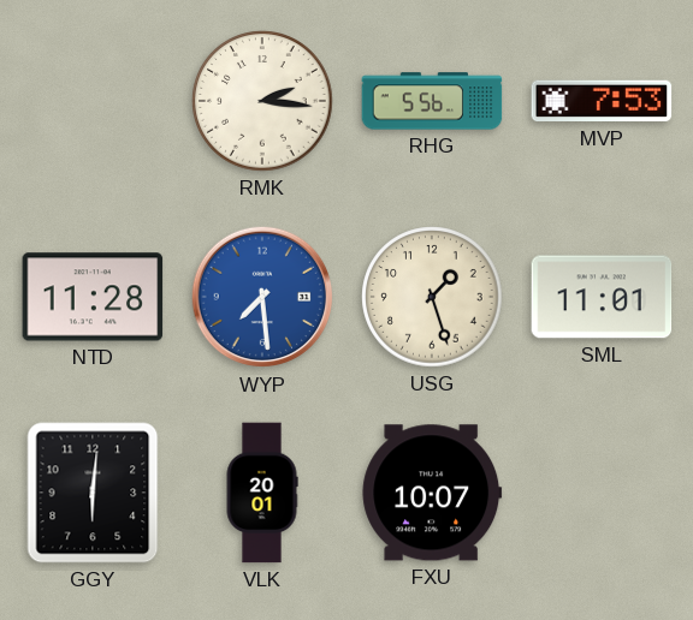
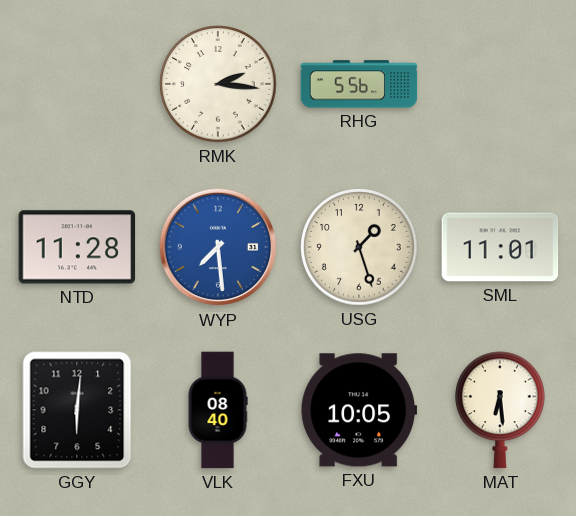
MVP: 7:53 -> none (602, 101)
VLK: 20:01 -> 08:40 (218, 410)
FXU: 10:07 -> 10:05 (359, 410)
MAT: none -> 6:29 (501, 410)
